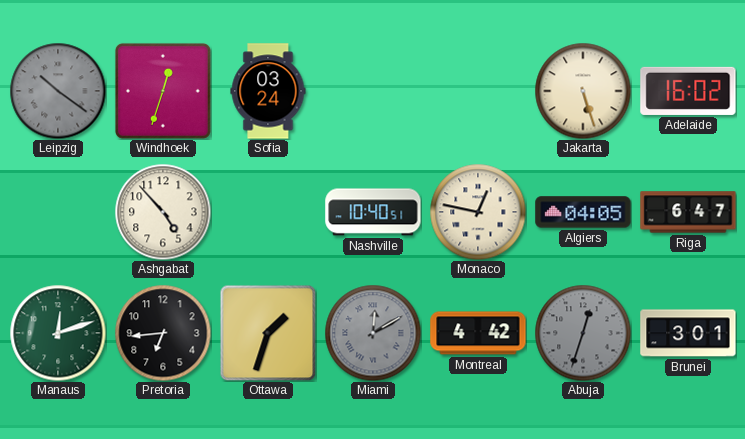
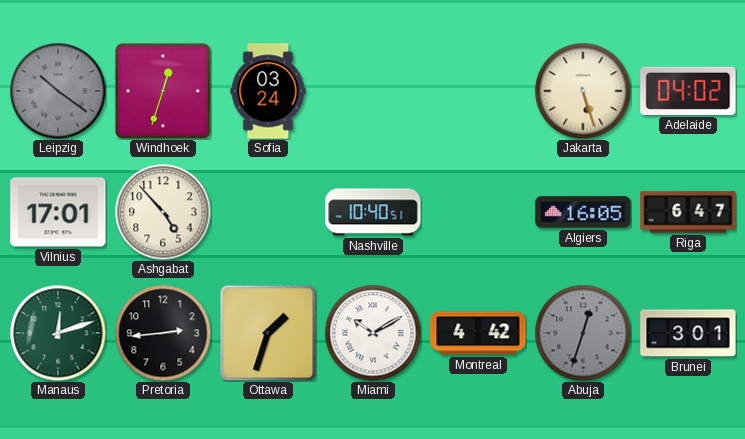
Adelaide: 16:02 -> 04:02 (688, 91)
Vilnius: none -> 17:01 (58, 212)
Monaco: 12:47 -> none (478, 212)
Algiers: 04:05 -> 16:05 (583, 212)
Pretoria: 6:44 -> 2:44 (163, 333)
Miami: 12:10 -> 10:10 (373, 333)
Miami dial: grey -> white (373, 333)
